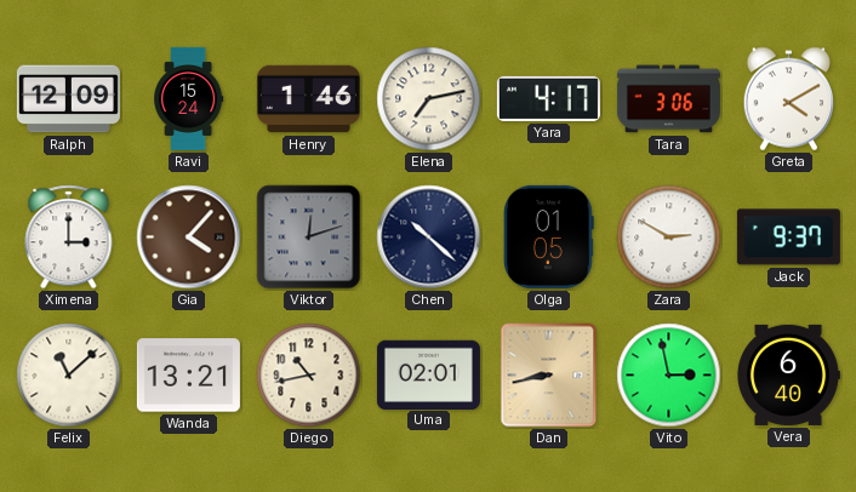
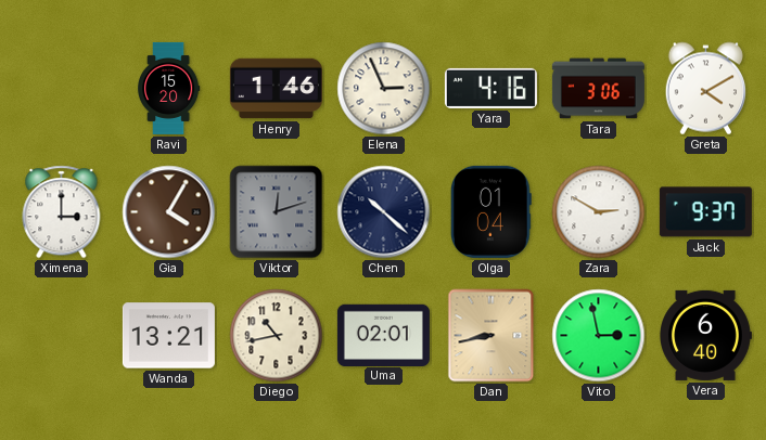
Ralph: 12:09 -> none (68, 99)
Ravi: 15:24 -> 15:20 (169, 88)
Elena: 7:13 -> 2:56 (384, 89)
Yara: 4:17 -> 4:16 (490, 88)
Gia: 4:07 -> 4:05 (169, 212)
Olga: 01:05 -> 01:04 (490, 211)
Felix: 11:08 -> none (69, 376)
